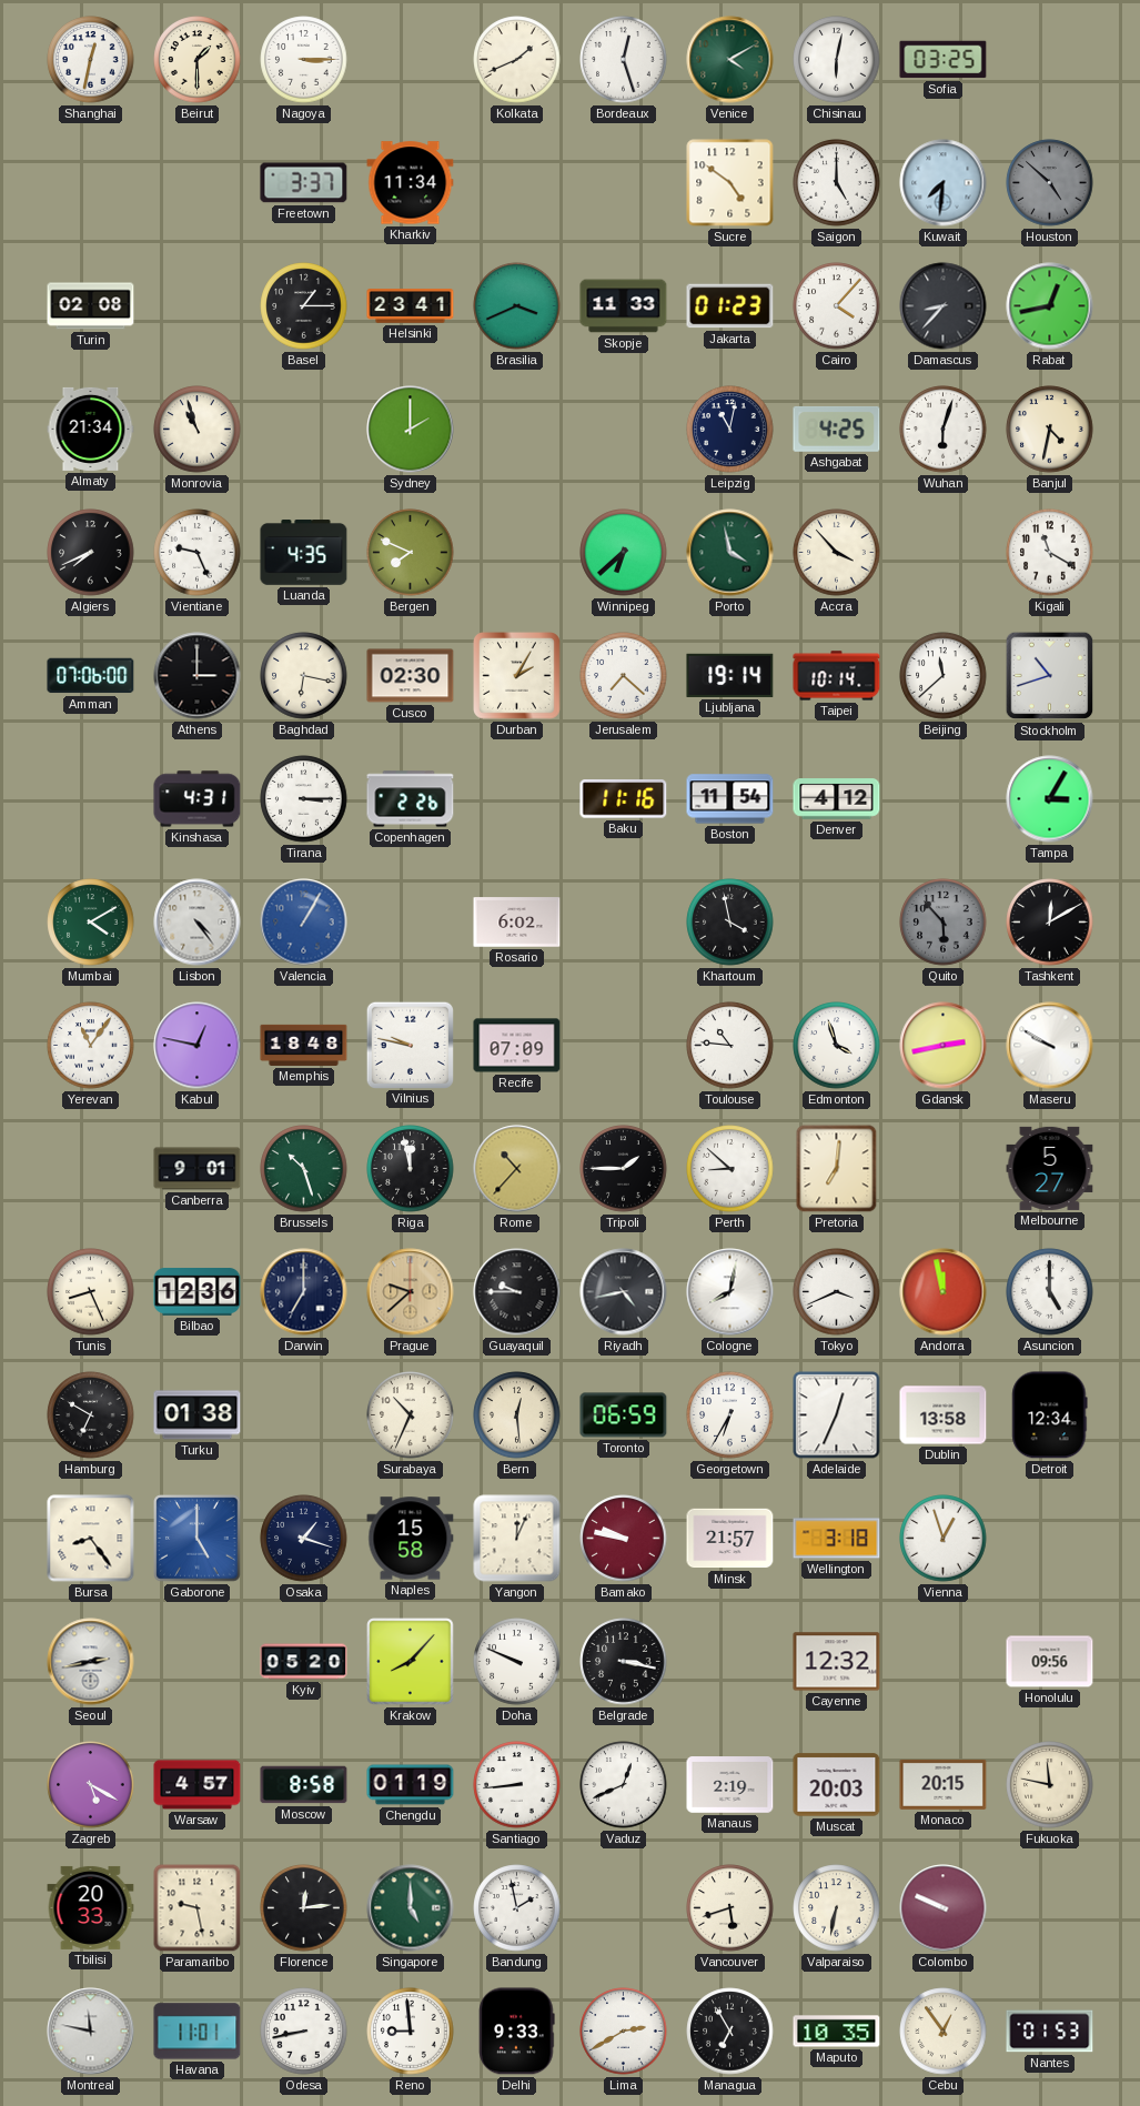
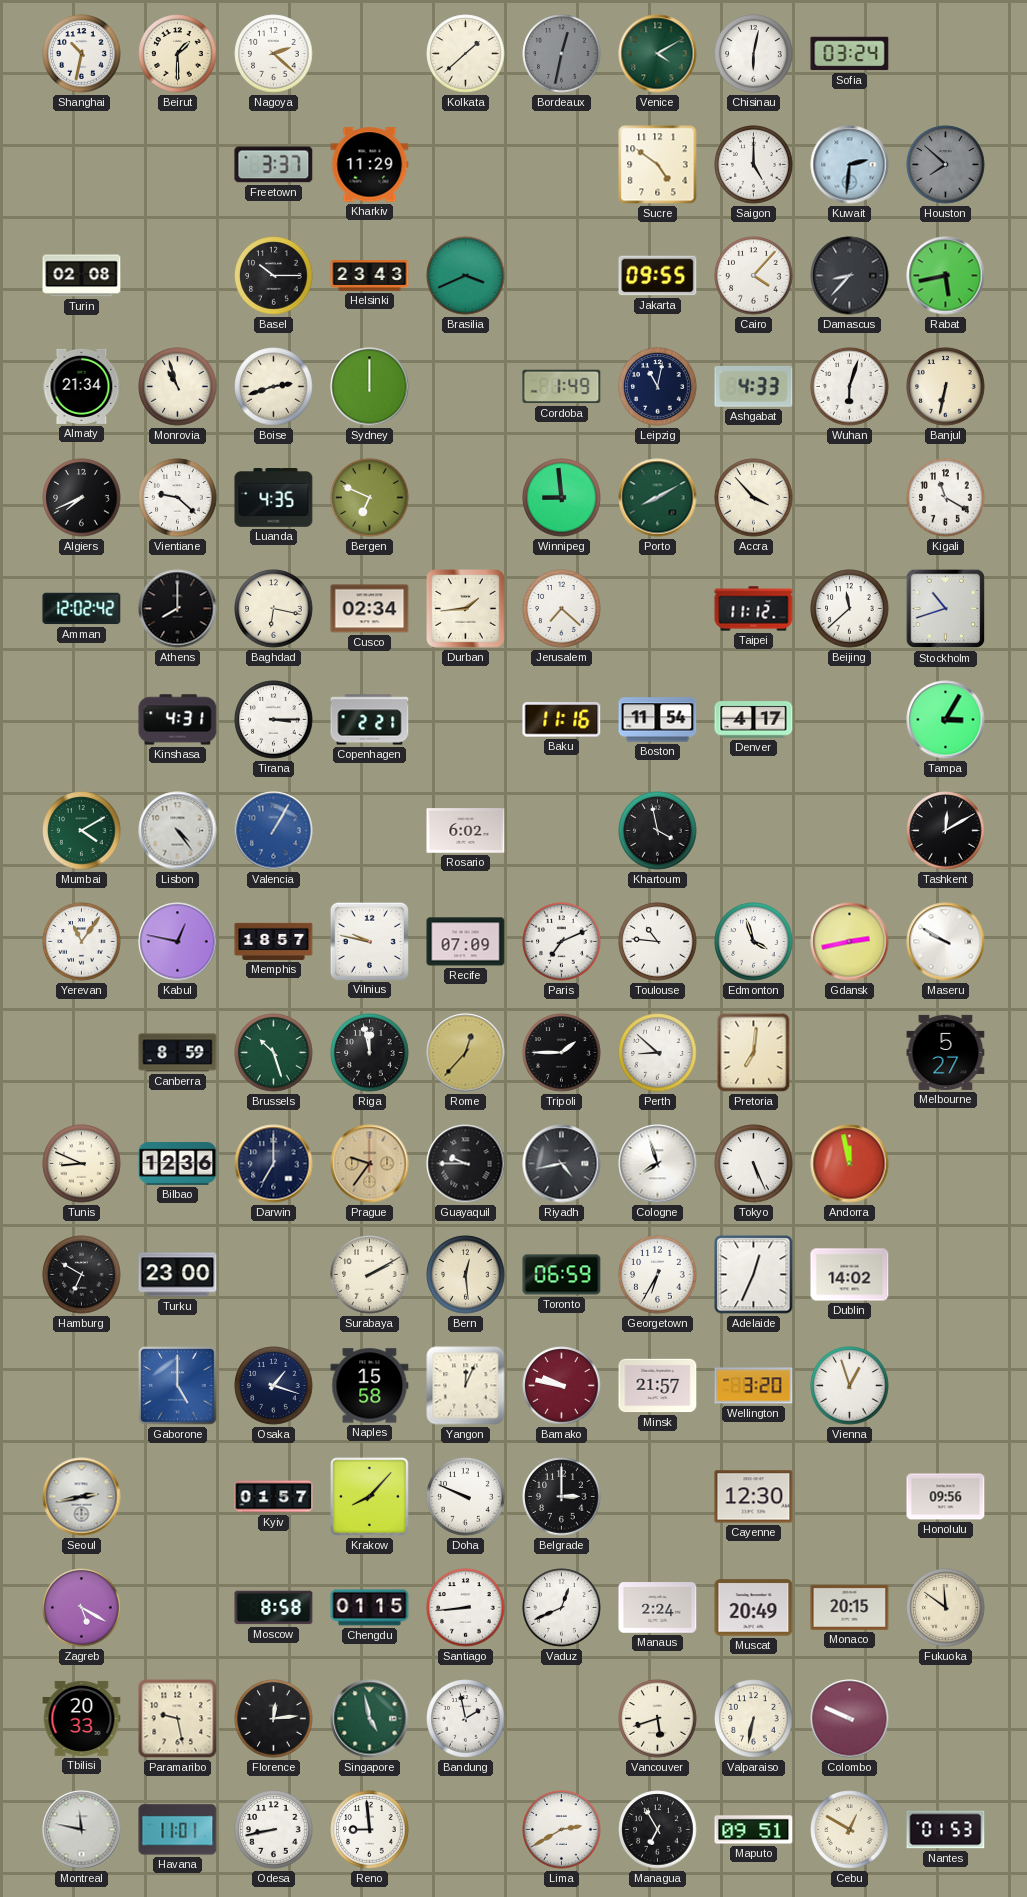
Shanghai: 12:32 -> 10:32 (82, 54)
Nagoya: 3:15 -> 2:22 (274, 54)
Kolkata: 1:41 -> 1:38 (466, 54)
Bordeaux: 12:27 -> 12:32 (562, 54)
Bordeaux dial: white -> grey (562, 54)
Sofia: 03:25 -> 03:24 (850, 54)
Kharkiv: 11:34 -> 11:29 (370, 165)
Kuwait: 7:31 -> 2:31 (850, 165)
Houston: 4:52 -> 7:52 (946, 165)
Basel: 1:15 -> 10:15 (274, 276)
Helsinki: 23:41 -> 23:43 (370, 276)
Skopje: 11:33 -> none (624, 306)
Jakarta: 01:23 -> 09:55 (658, 276)
Rabat: 12:43 -> 5:43 (946, 276)
Boise: none -> 2:42 (274, 387)
Sydney: 2:00 -> 12:00 (370, 387)
Cordoba: none -> 1:49 (562, 387)
Ashgabat: 4:25 -> 4:33 (754, 386)
Banjul: 4:32 -> 6:32 (946, 387)
Vientiane: 9:26 -> 9:22 (178, 498)
Bergen: 7:49 -> 6:49 (370, 498)
Winnipeg: 6:38 -> 8:59 (562, 498)
Porto: 3:58 -> 8:10 (658, 498)
Amman: 07:06 -> 12:02 (82, 609)
Athens: 3:00 -> 8:00 (178, 609)
Cusco: 02:30 -> 02:34 (370, 609)
Durban: 2:05 -> 1:44 (466, 609)
Ljubljana: 19:14 -> none (730, 675)
Taipei: 10:14 -> 11:12 (754, 609)
Copenhagen: 2:26 -> 2:21 (370, 720)
Denver: 4:12 -> 4:17 (754, 720)
Quito: 5:53 -> none (944, 923)
Memphis: 18:48 -> 18:57 (274, 941)
Paris: none -> 7:11 (562, 942)
Canberra: 9:01 -> 8:59 (178, 1053)
Rome: 10:37 -> 12:37 (466, 1053)
Tunis: 8:26 -> 8:49 (82, 1164)
Prague: 9:38 -> 9:36 (370, 1164)
Cologne: 8:02 -> 7:57 (658, 1164)
Tokyo: 3:41 -> 5:26 (754, 1164)
Asuncion: 5:00 -> none (1050, 1292)
Turku: 01:38 -> 23:00 (178, 1275)
Surabaya: 10:34 -> 2:10 (370, 1275)
Dublin: 13:58 -> 14:02 (850, 1275)
Detroit: 12:34 -> none (1050, 1415)
Bursa: 8:24 -> none (91, 1539)
Wellington: 3:18 -> 3:20 (754, 1386)
Kyiv: 05:20 -> 01:57 (274, 1497)
Belgrade: 3:17 -> 3:00 (562, 1497)
Cayenne: 12:32 -> 12:30 (754, 1497)
Warsaw: 4:57 -> none (198, 1785)
Chengdu: 01:19 -> 01:15 (370, 1608)
Manaus: 2:19 -> 2:24 (658, 1608)
Muscat: 20:03 -> 20:49 (754, 1608)
Fukuoka: 11:47 -> 11:51 (946, 1608)
Singapore: 5:00 -> 4:58 (370, 1719)
Delhi: 9:33 -> none (517, 2032)
Maputo: 10:35 -> 09:51 (754, 1830)
Cebu: 12:54 -> 12:50 (850, 1830)
